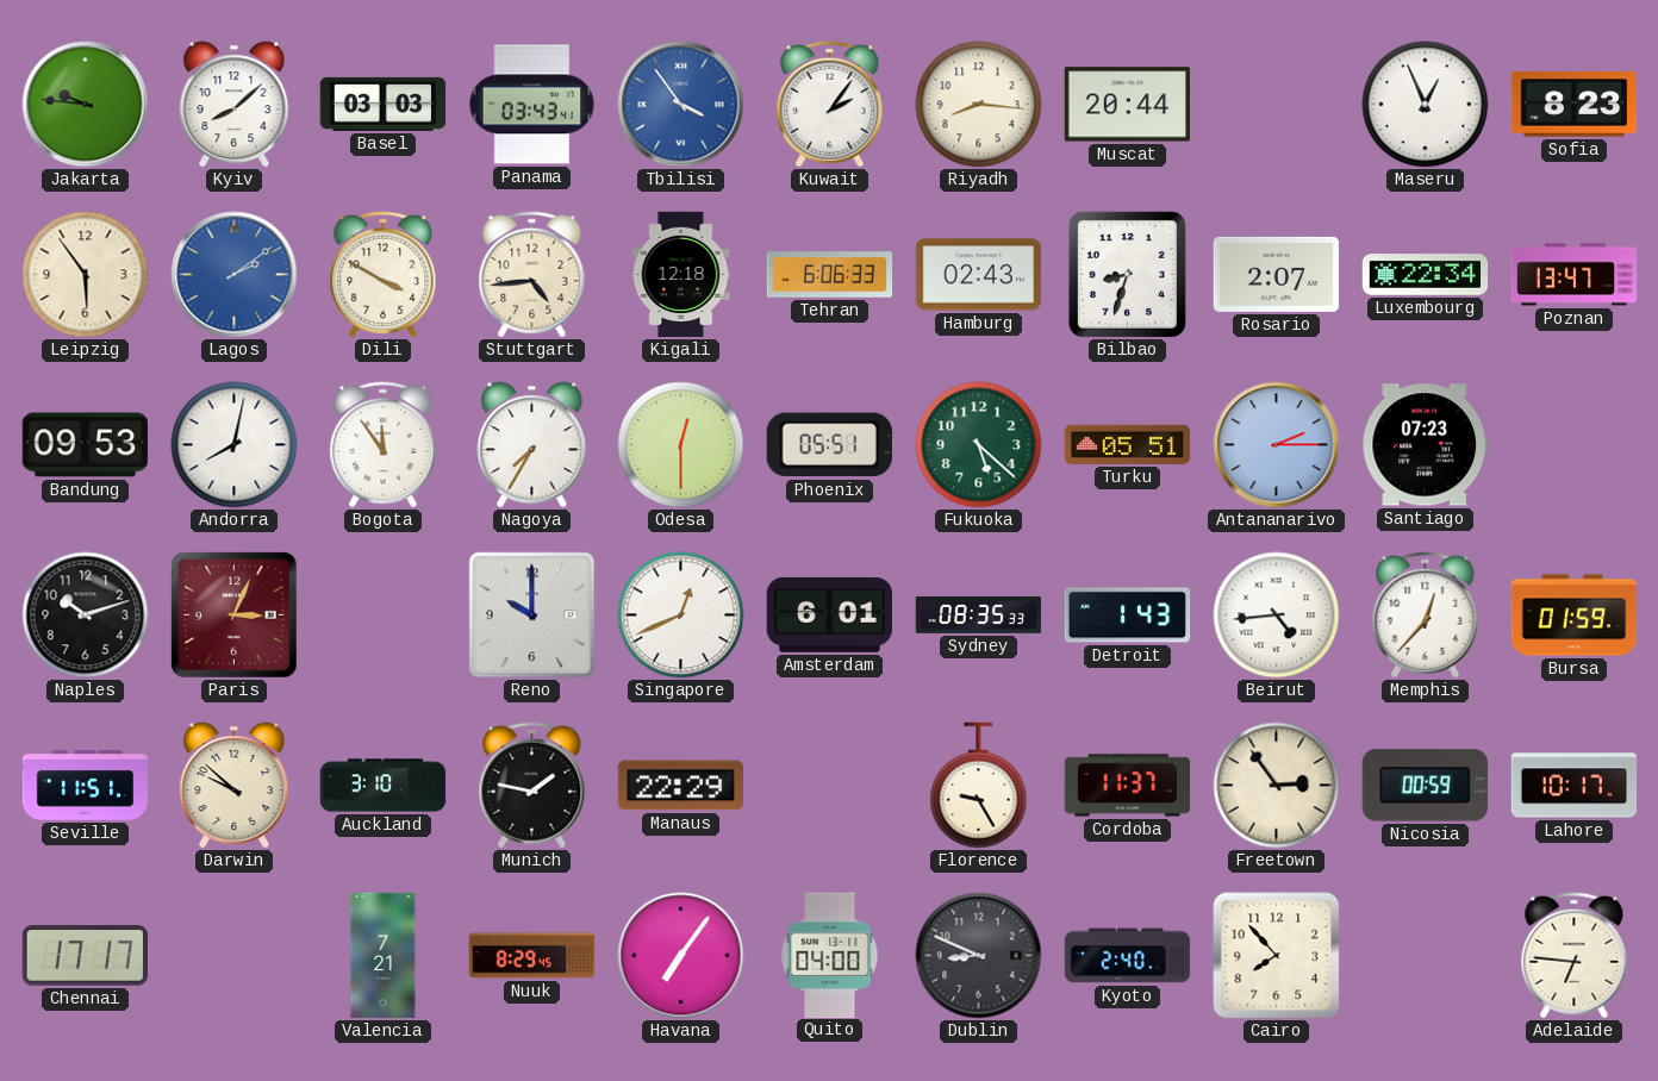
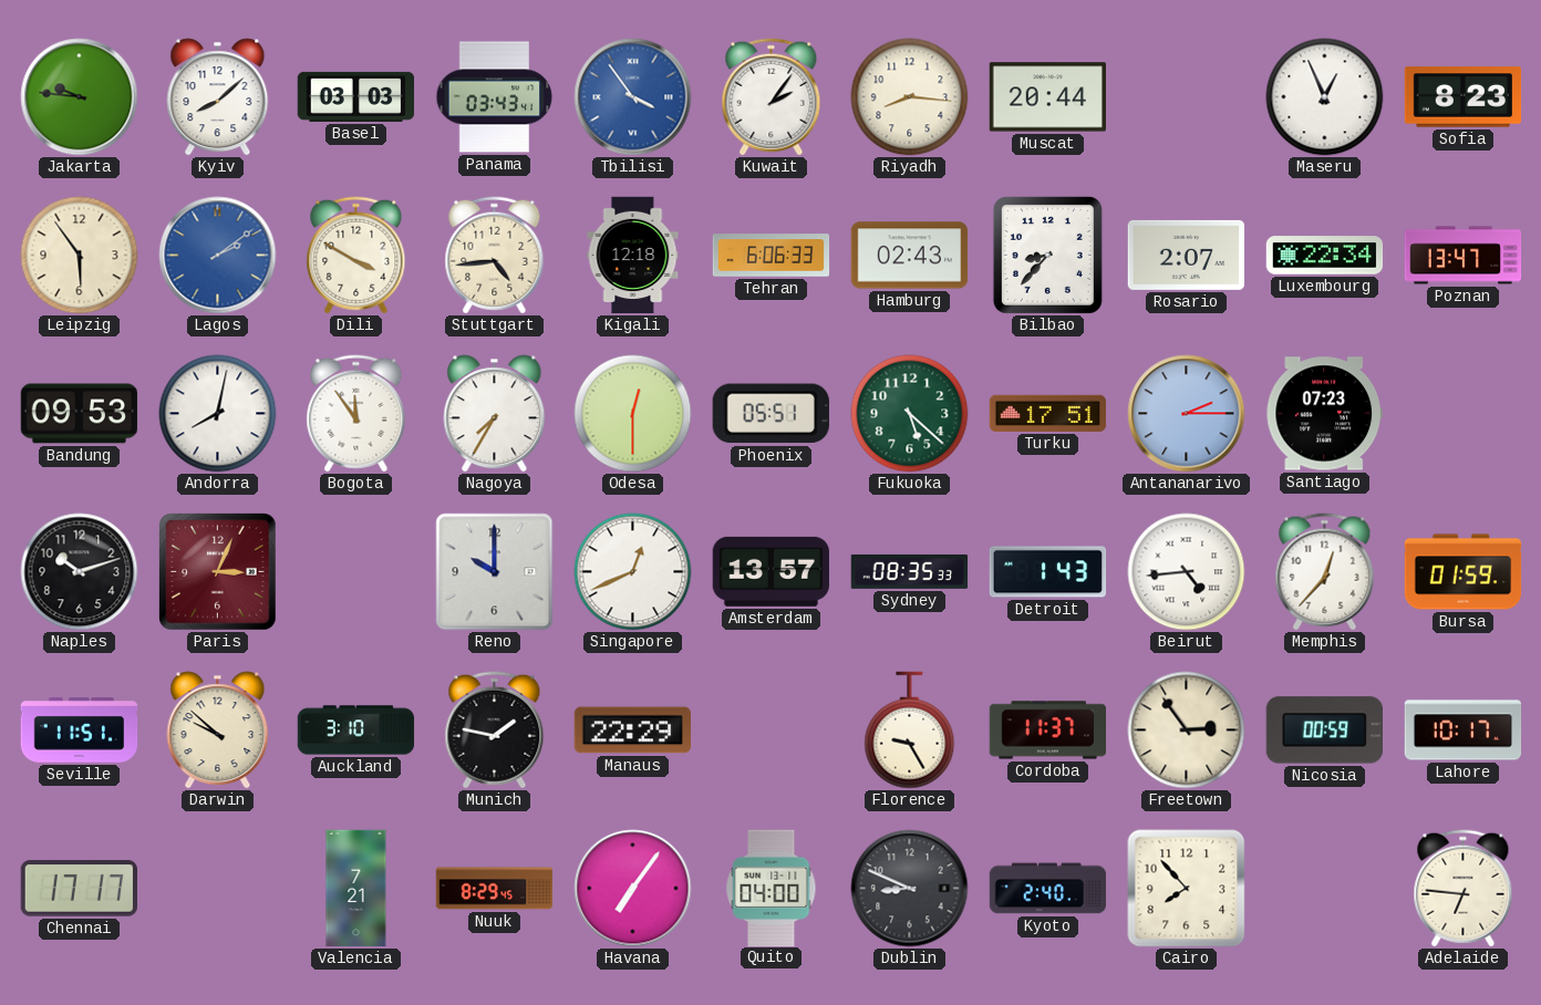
Bilbao: 8:33 -> 8:37 (1047, 255)
Turku: 05:51 -> 17:51 (1048, 413)
Amsterdam: 6:01 -> 13:57 (770, 571)
